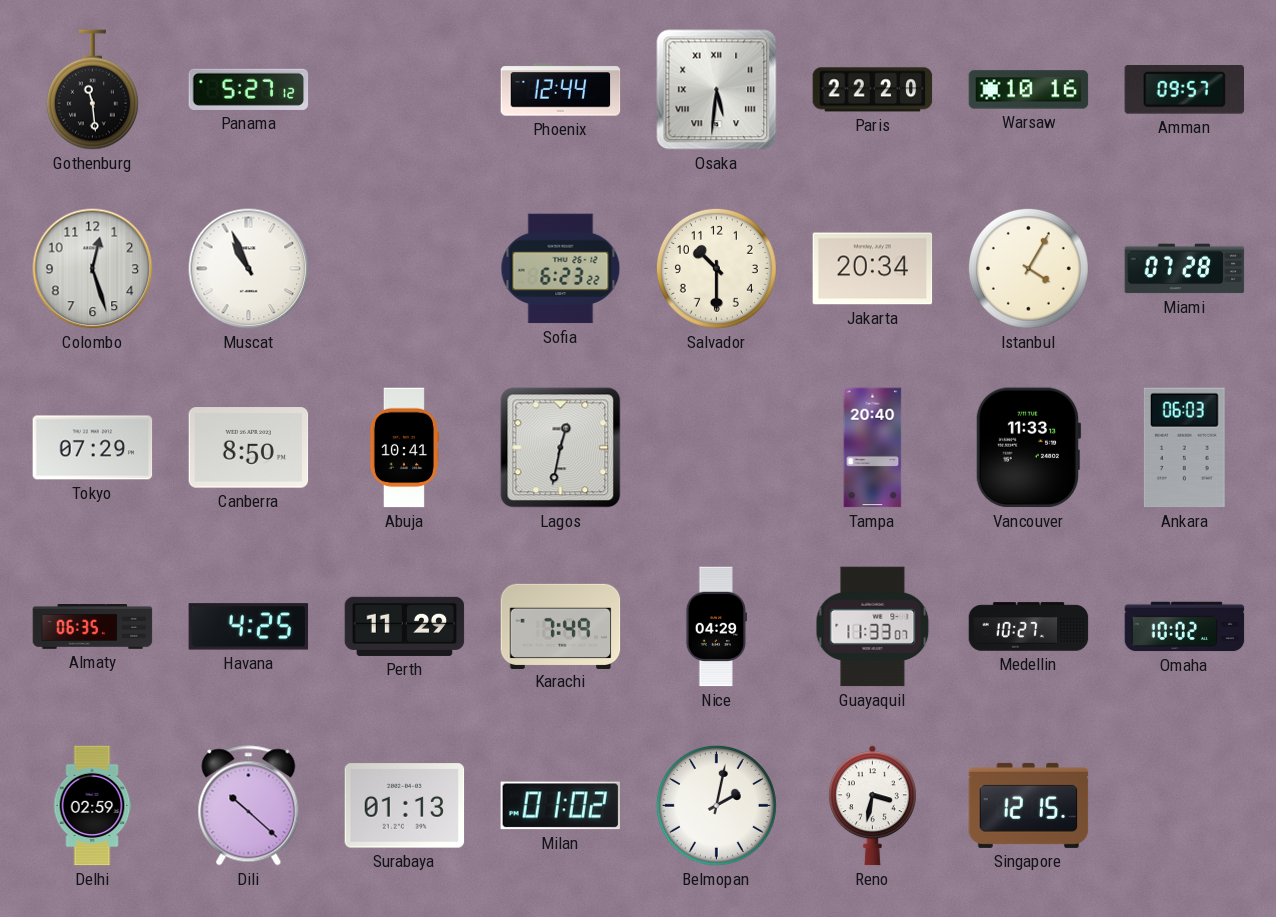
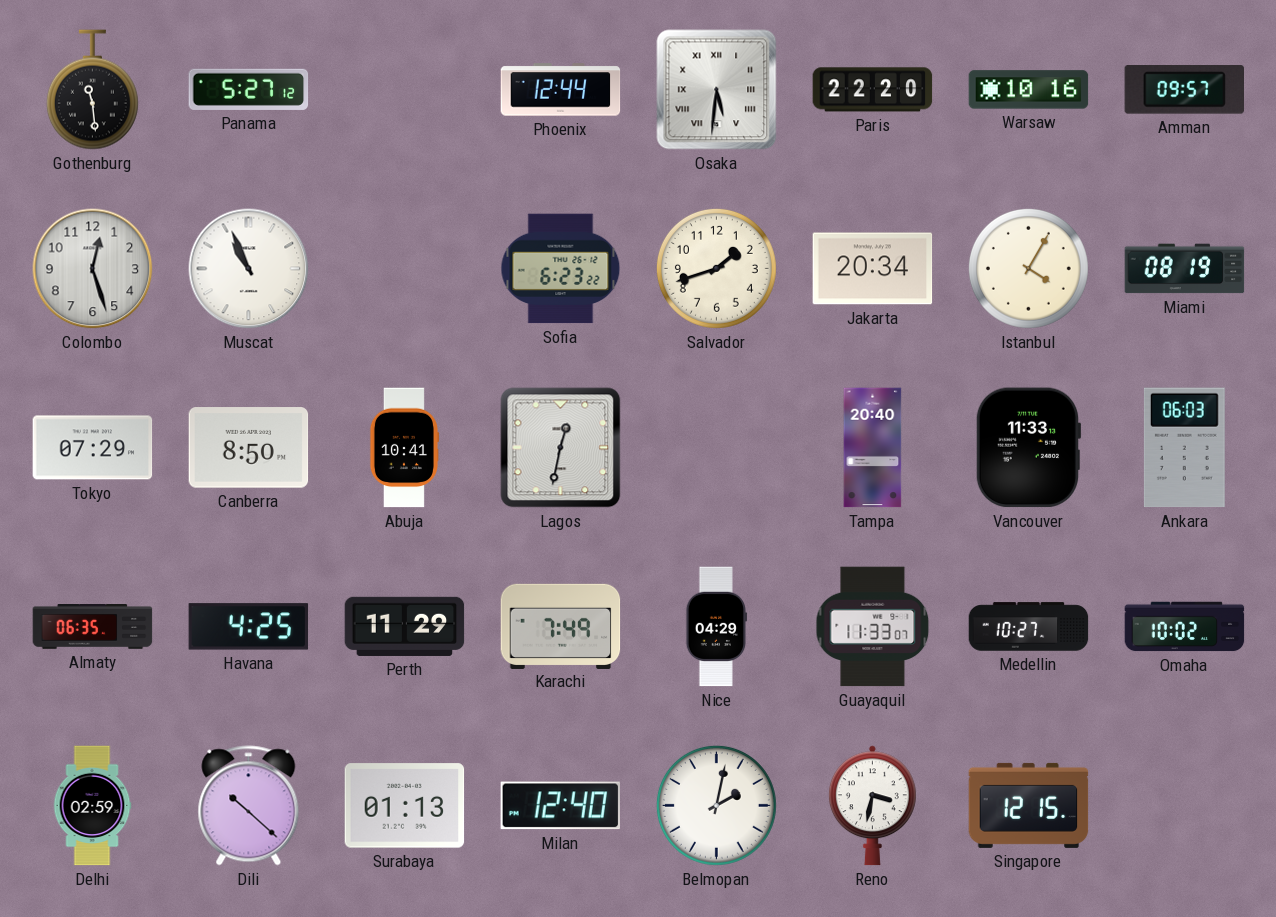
Salvador: 10:30 -> 1:42 (716, 268)
Miami: 07:28 -> 08:19 (1185, 269)
Milan: 01:02 -> 12:40 (560, 806)
